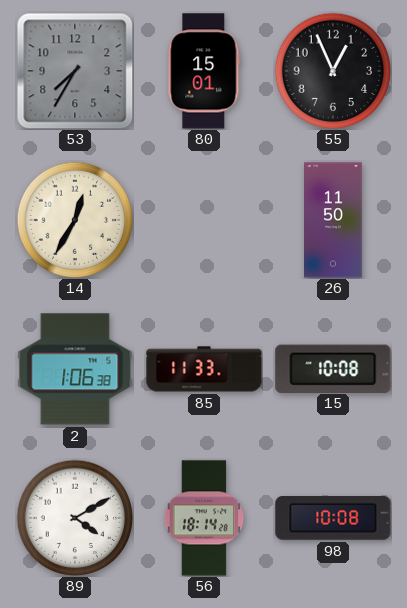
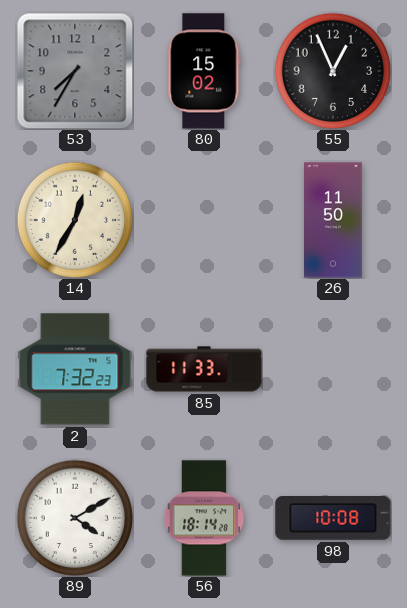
80: 15:01 -> 15:02 (204, 71)
2: 1:06 -> 7:32 (75, 369)
15: 10:08 -> none (333, 368)
